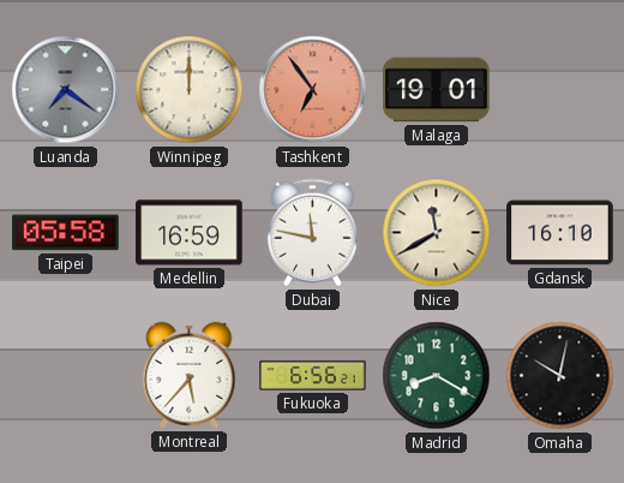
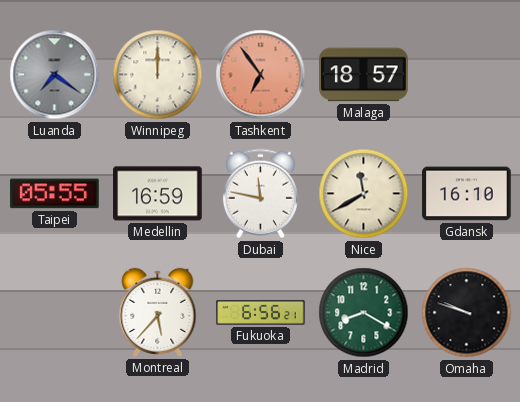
Malaga: 19:01 -> 18:57 (364, 75)
Taipei: 05:58 -> 05:55 (55, 194)
Omaha: 10:02 -> 9:48 (467, 313)
